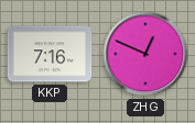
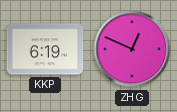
KKP: 7:16 -> 6:19 (45, 49)
